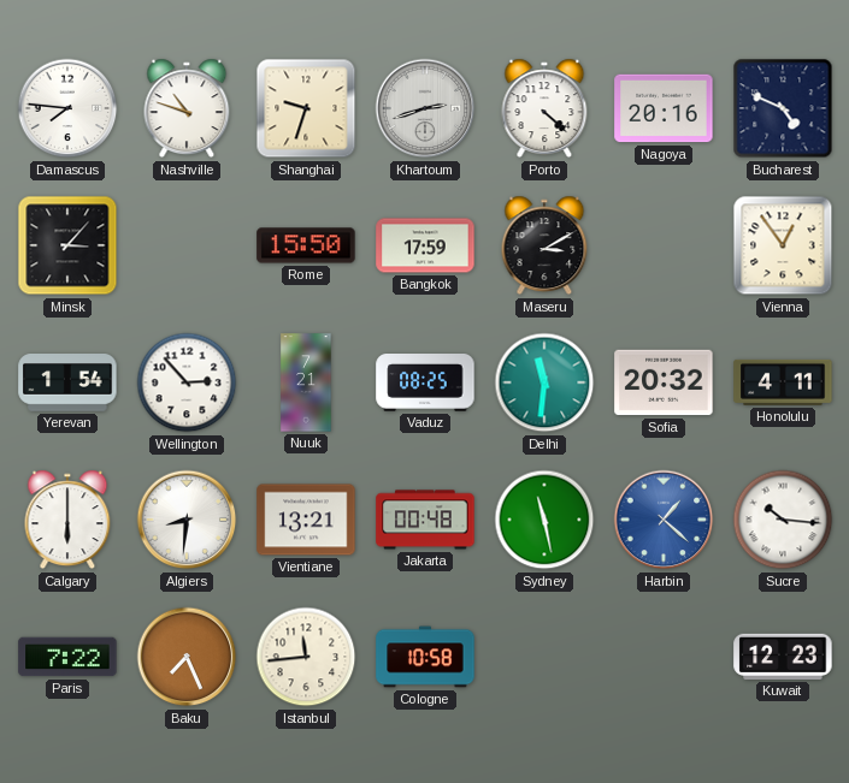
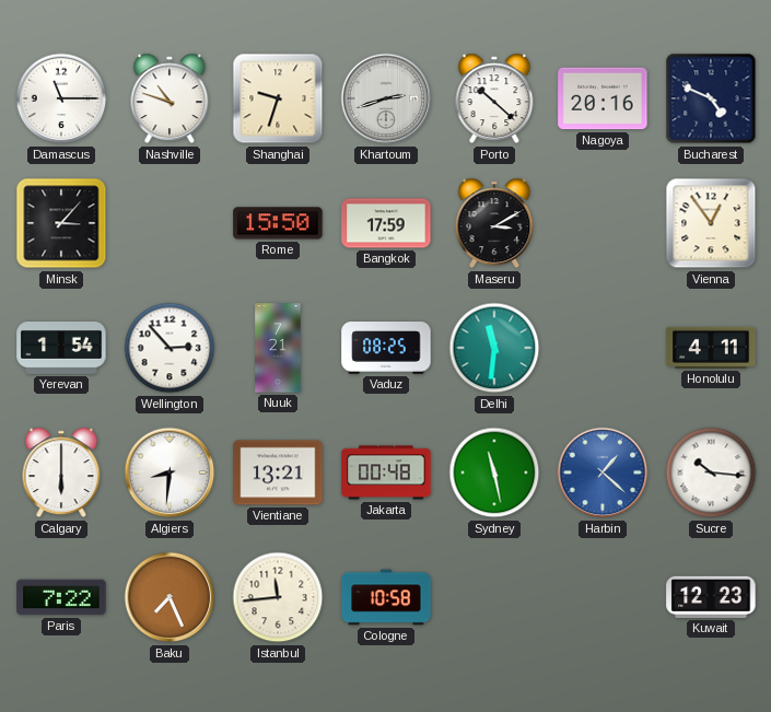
Damascus: 7:46 -> 11:15 (61, 98)
Porto: 4:22 -> 10:22 (494, 98)
Sofia: 20:32 -> none (664, 382)
